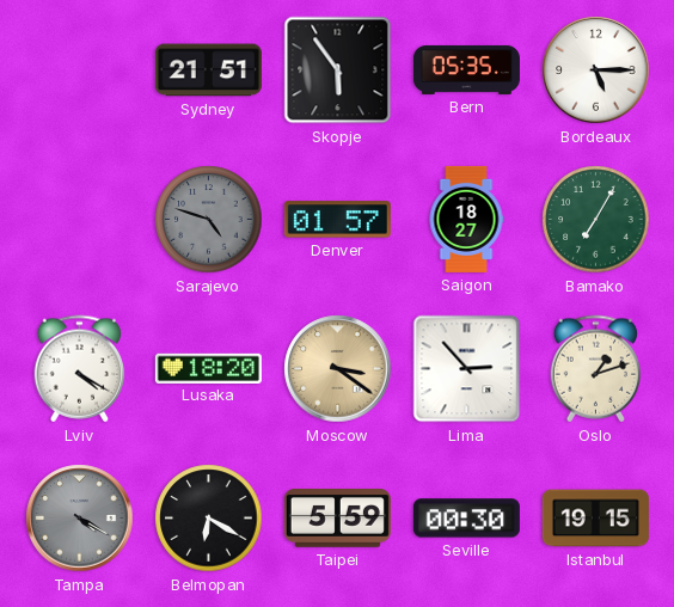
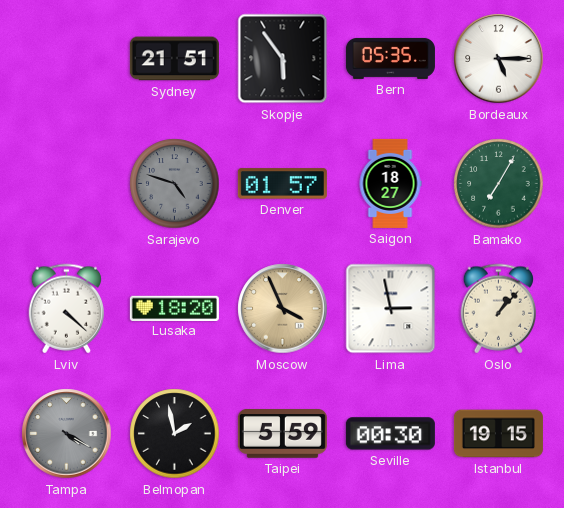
Lviv: 4:20 -> 4:22 (67, 309)
Moscow: 3:21 -> 3:56 (283, 309)
Lima: 2:53 -> 2:58 (391, 309)
Oslo: 1:12 -> 1:07 (499, 309)
Belmopan: 6:20 -> 1:58 (175, 434)
